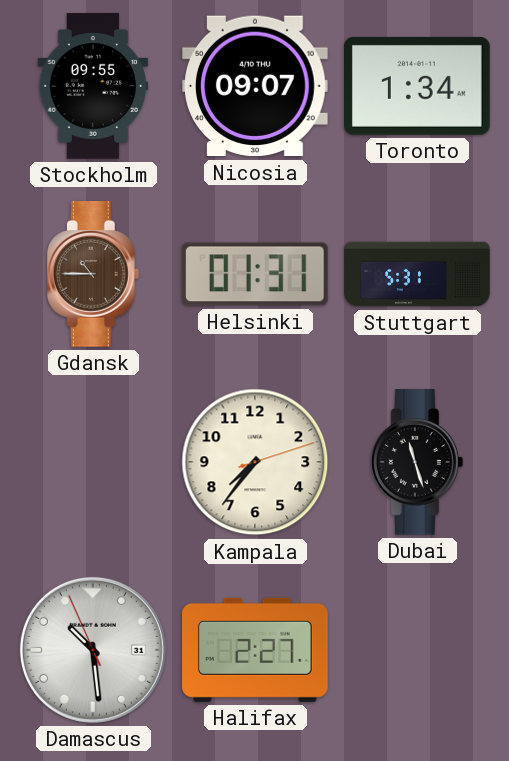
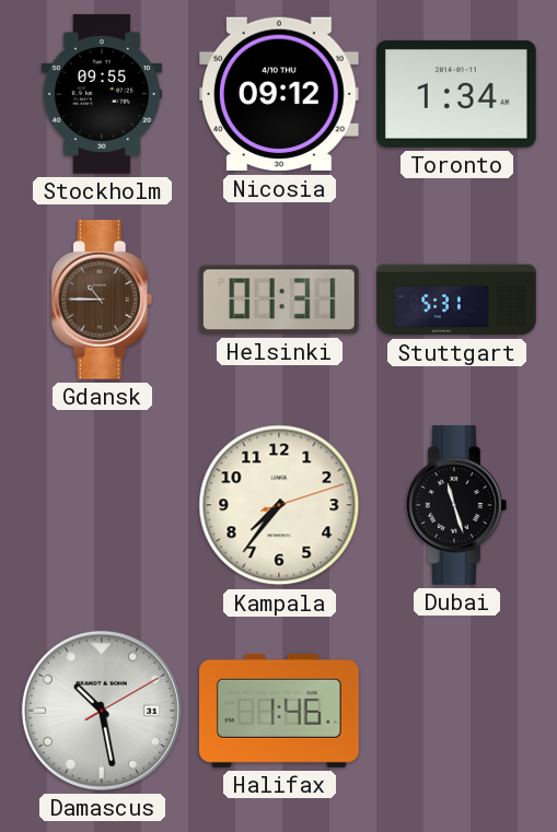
Nicosia: 09:07 -> 09:12 (280, 94)
Damascus: 10:28:56 -> 10:28:10 (102, 711)
Halifax: 2:27 -> 1:46 (279, 711)
